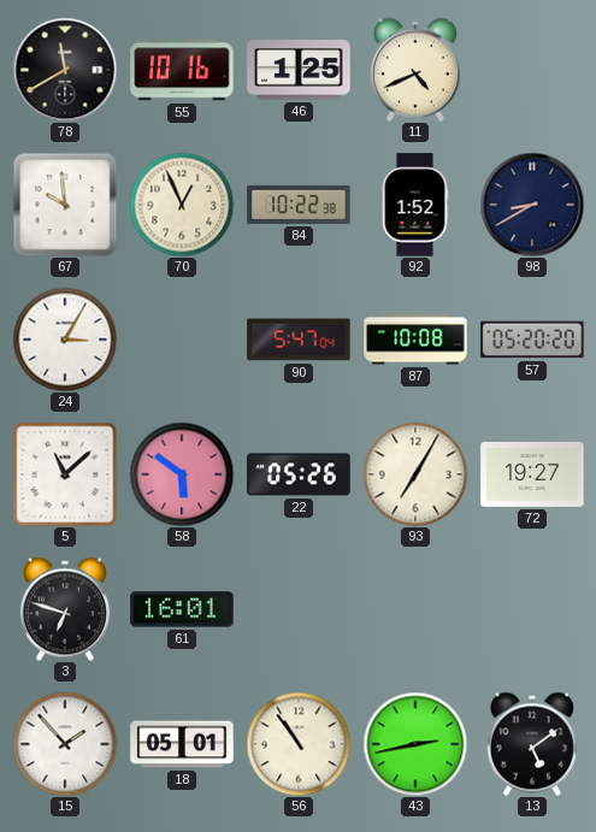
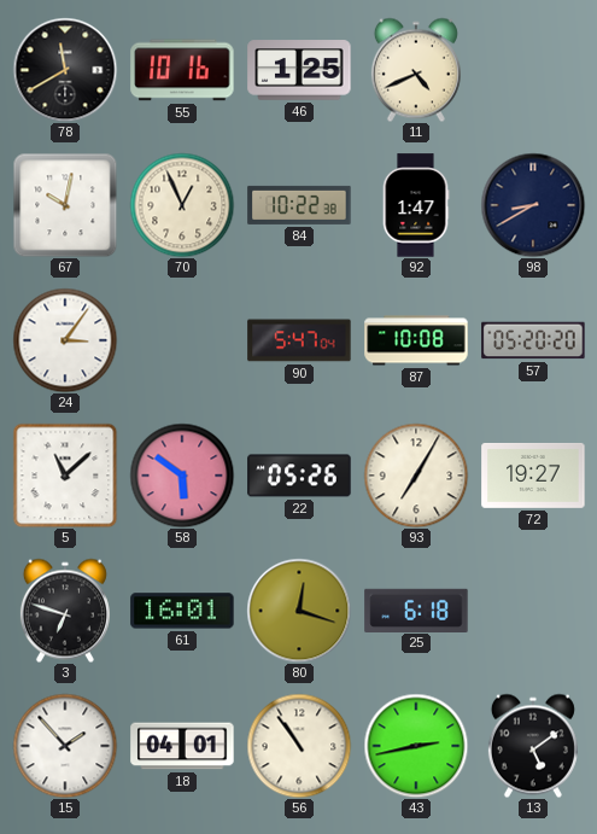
67: 9:59 -> 10:02 (65, 205)
92: 1:52 -> 1:47 (416, 205)
24: 3:05 -> 3:06 (65, 340)
80: none -> 12:18 (299, 611)
25: none -> 6:18 (416, 610)
18: 05:01 -> 04:01 (182, 746)
